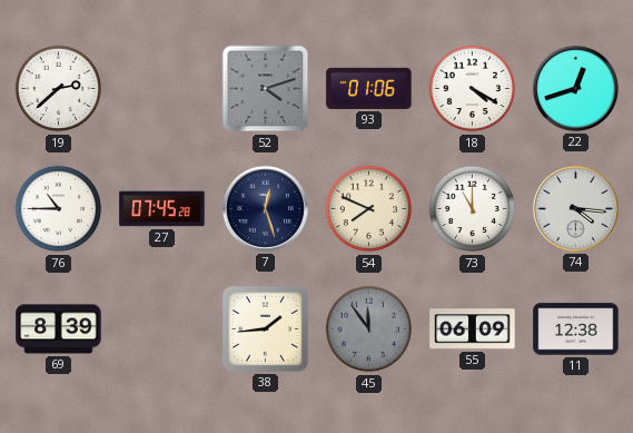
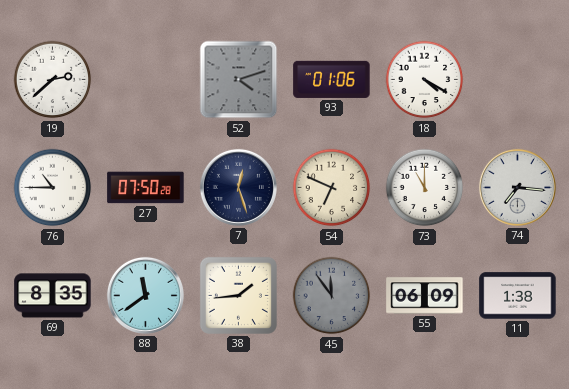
22: 12:42 -> none (575, 88)
27: 07:45 -> 07:50 (146, 188)
54: 7:49 -> 6:49 (332, 188)
74: 4:16 -> 7:16 (517, 187)
69: 8:39 -> 8:35 (53, 296)
88: none -> 11:39 (145, 295)
11: 12:38 -> 1:38 (518, 296)
